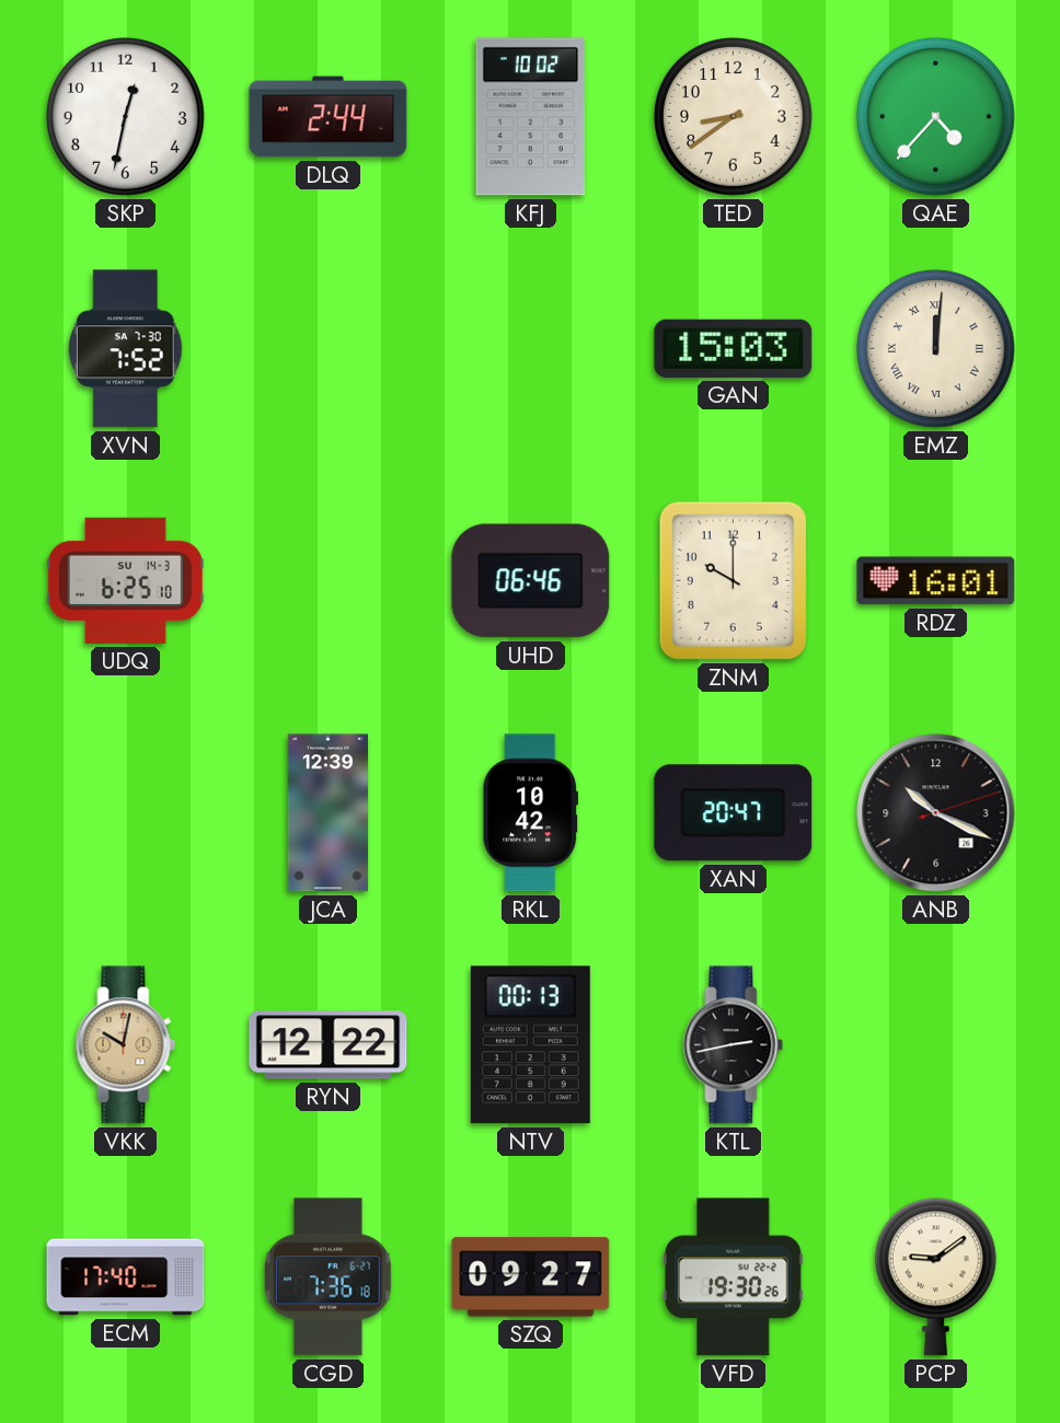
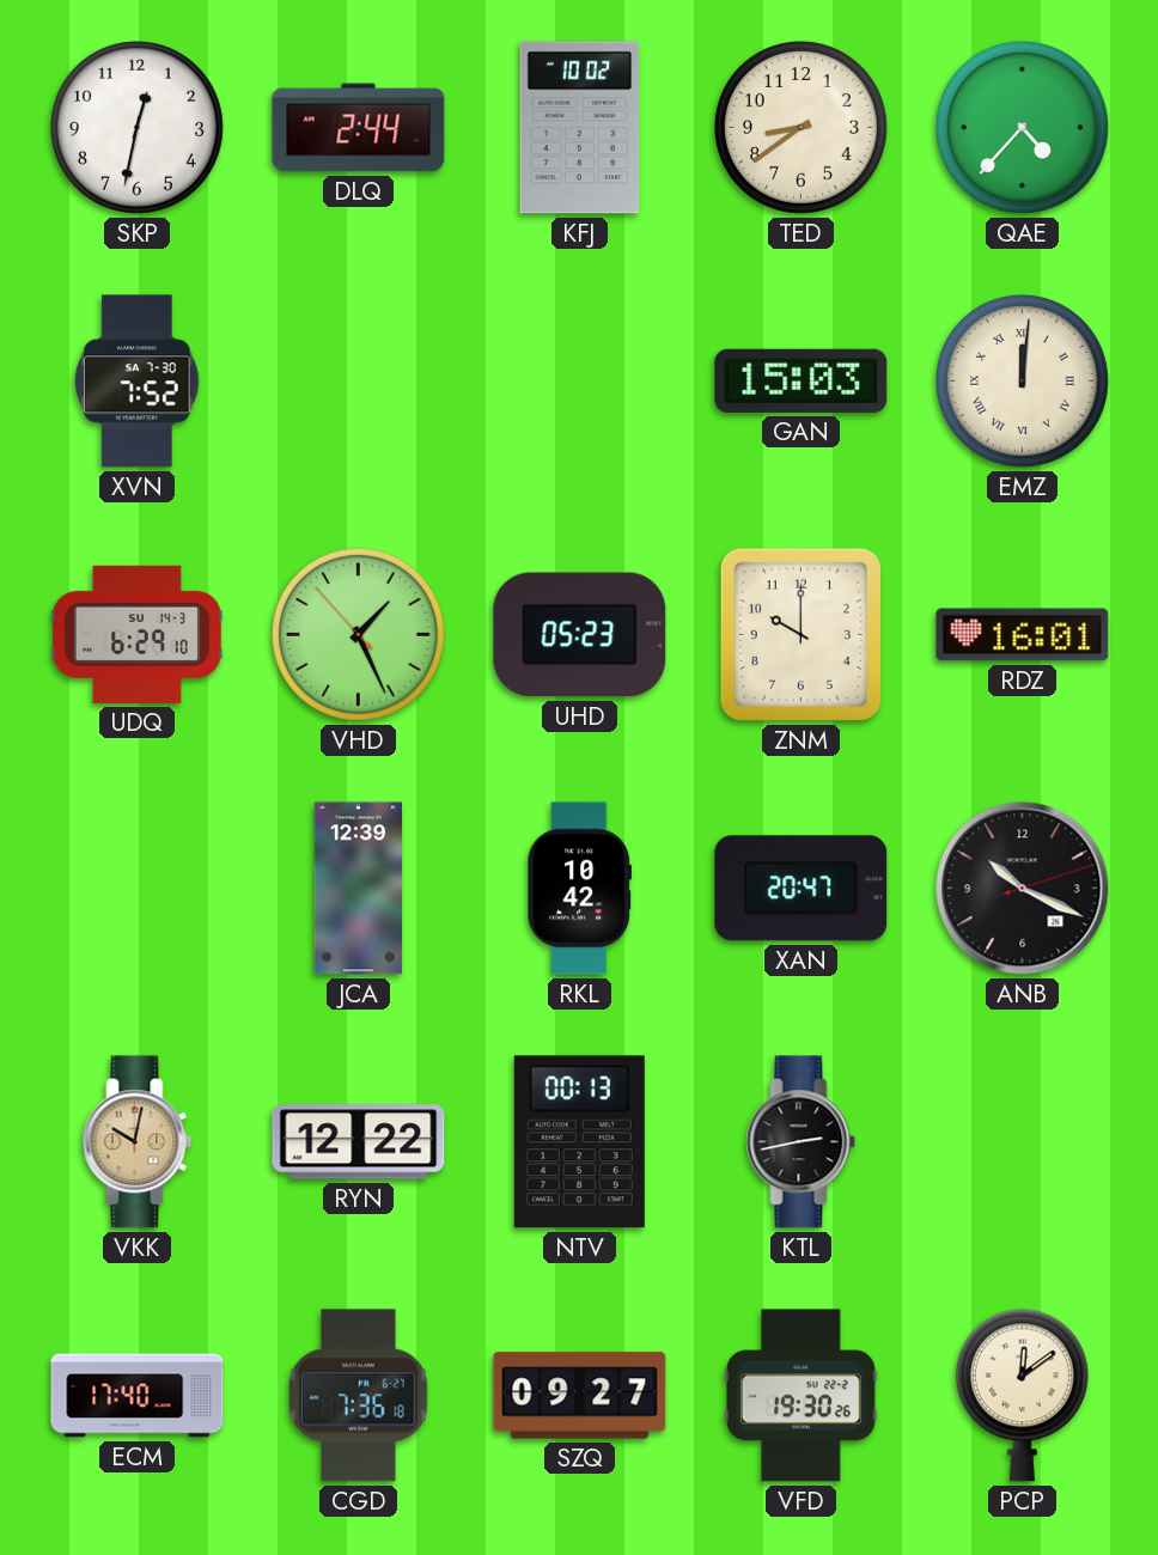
UDQ: 6:25 -> 6:29 (136, 634)
VHD: none -> 1:25 (358, 634)
UHD: 06:46 -> 05:23 (580, 635)
PCP: 9:09 -> 12:09 (1022, 1395)
